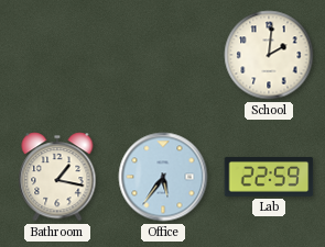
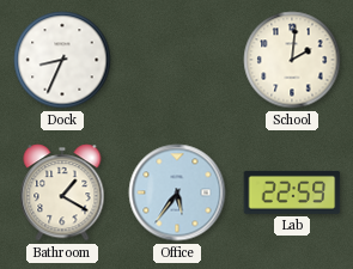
Dock: none -> 8:34 (62, 60)
Bathroom: 1:17 -> 1:20 (62, 192)
